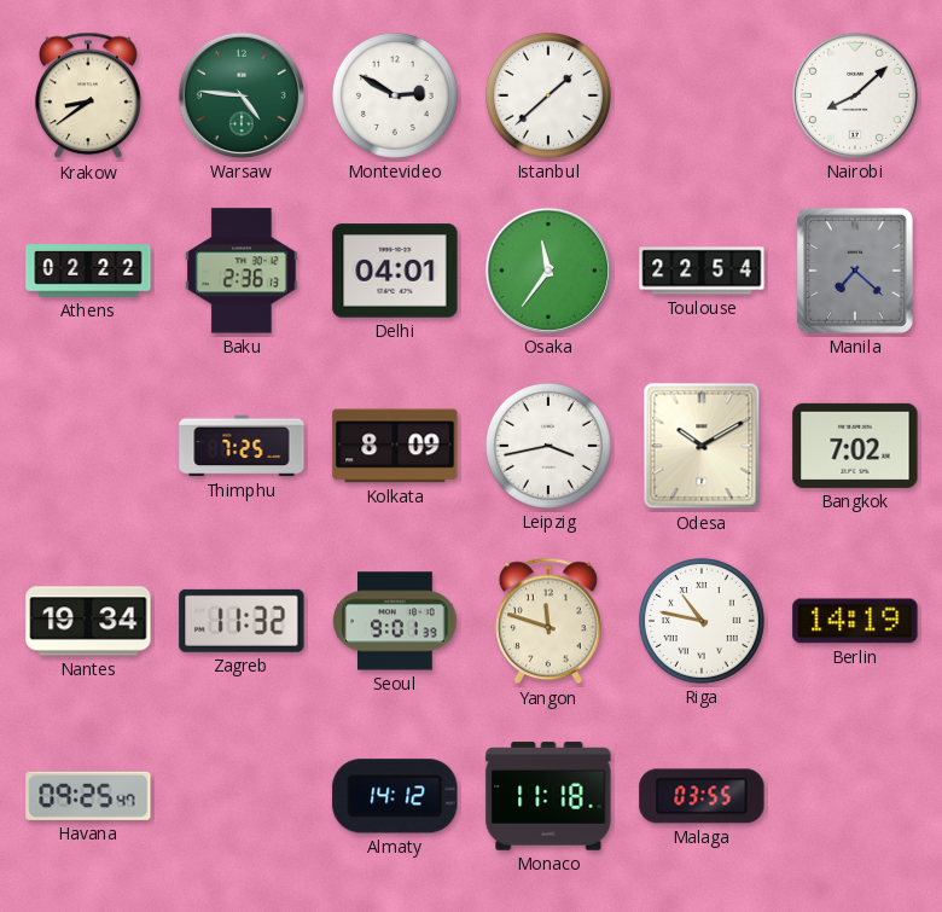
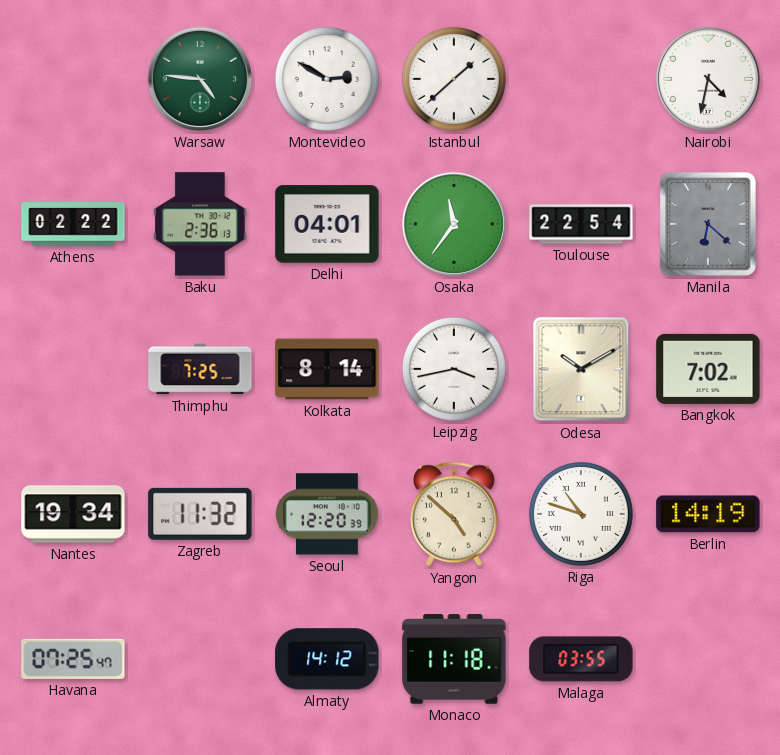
Krakow: 8:39 -> none (88, 95)
Nairobi: 8:08 -> 4:32 (708, 79)
Manila: 7:22 -> 6:22 (708, 224)
Kolkata: 8:09 -> 8:14 (327, 369)
Seoul: 9:01 -> 12:20 (327, 514)
Yangon: 11:48 -> 4:52 (454, 514)
Riga: 10:47 -> 10:48 (581, 514)
Havana: 09:25 -> 07:25 (73, 659)
